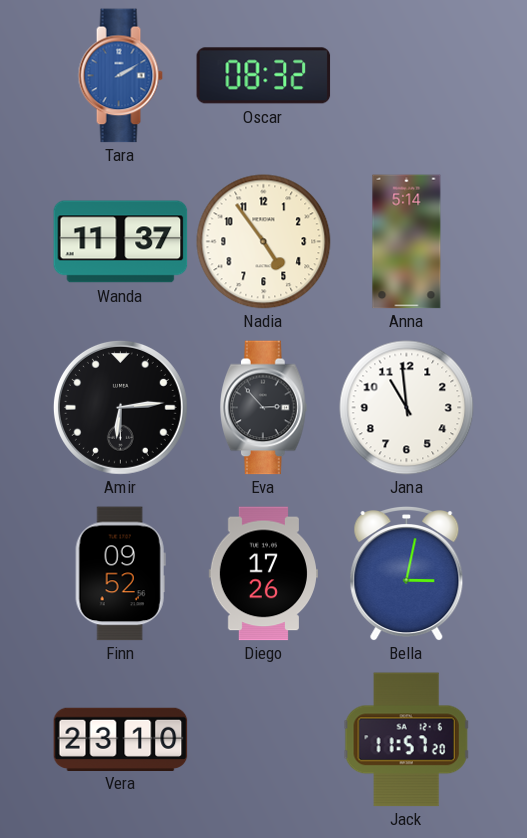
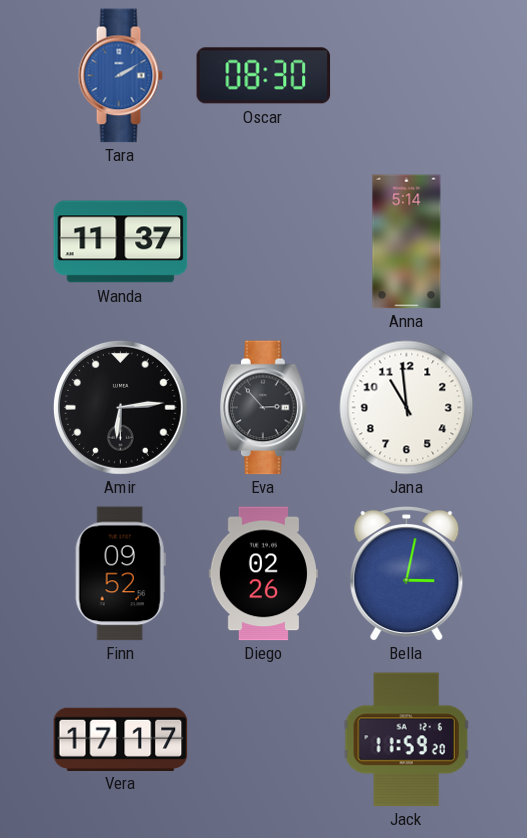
Oscar: 08:32 -> 08:30 (264, 76)
Nadia: 4:54 -> none (264, 242)
Diego: 17:26 -> 02:26 (263, 574)
Vera: 23:10 -> 17:17 (121, 739)
Jack: 11:57 -> 11:59 (407, 740)
